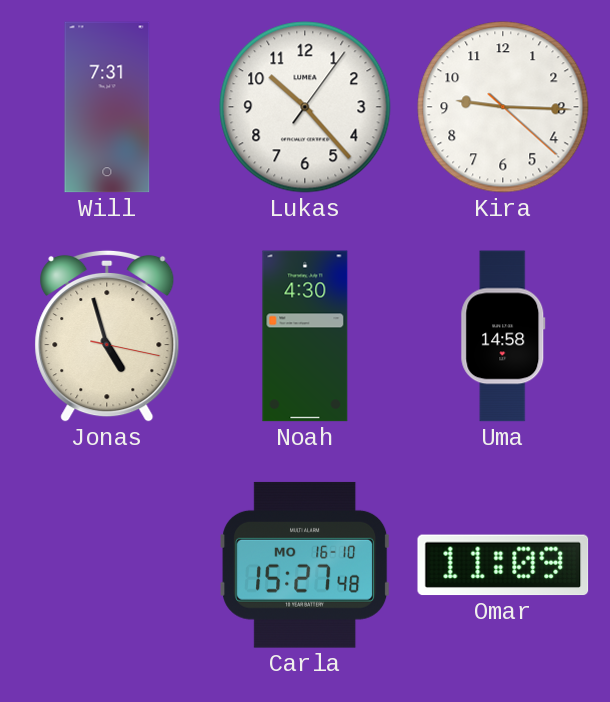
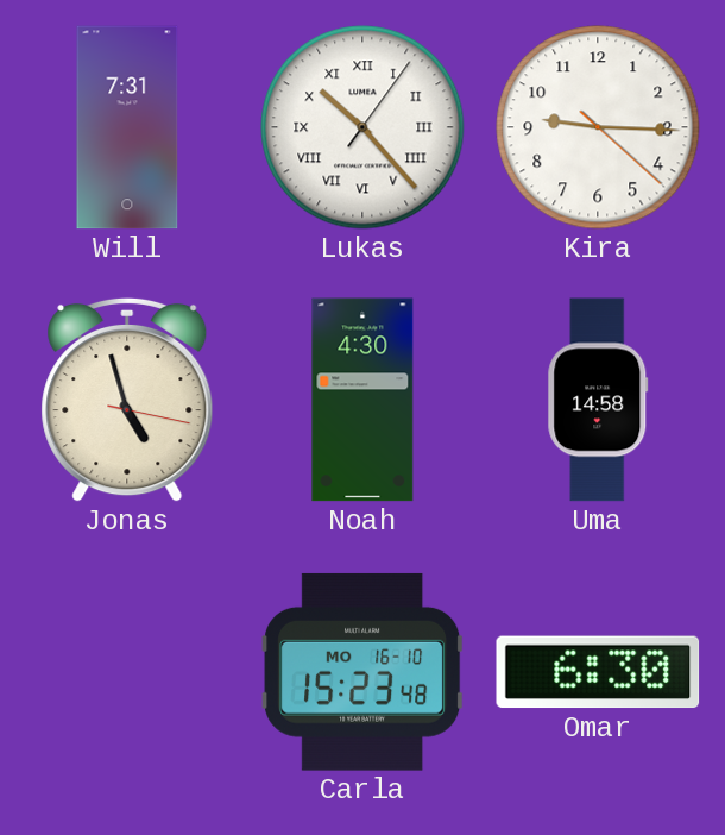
Lukas numerals: Arabic -> Roman (363, 127)
Carla: 15:27 -> 15:23 (363, 672)
Omar: 11:09 -> 6:30 (598, 672)
